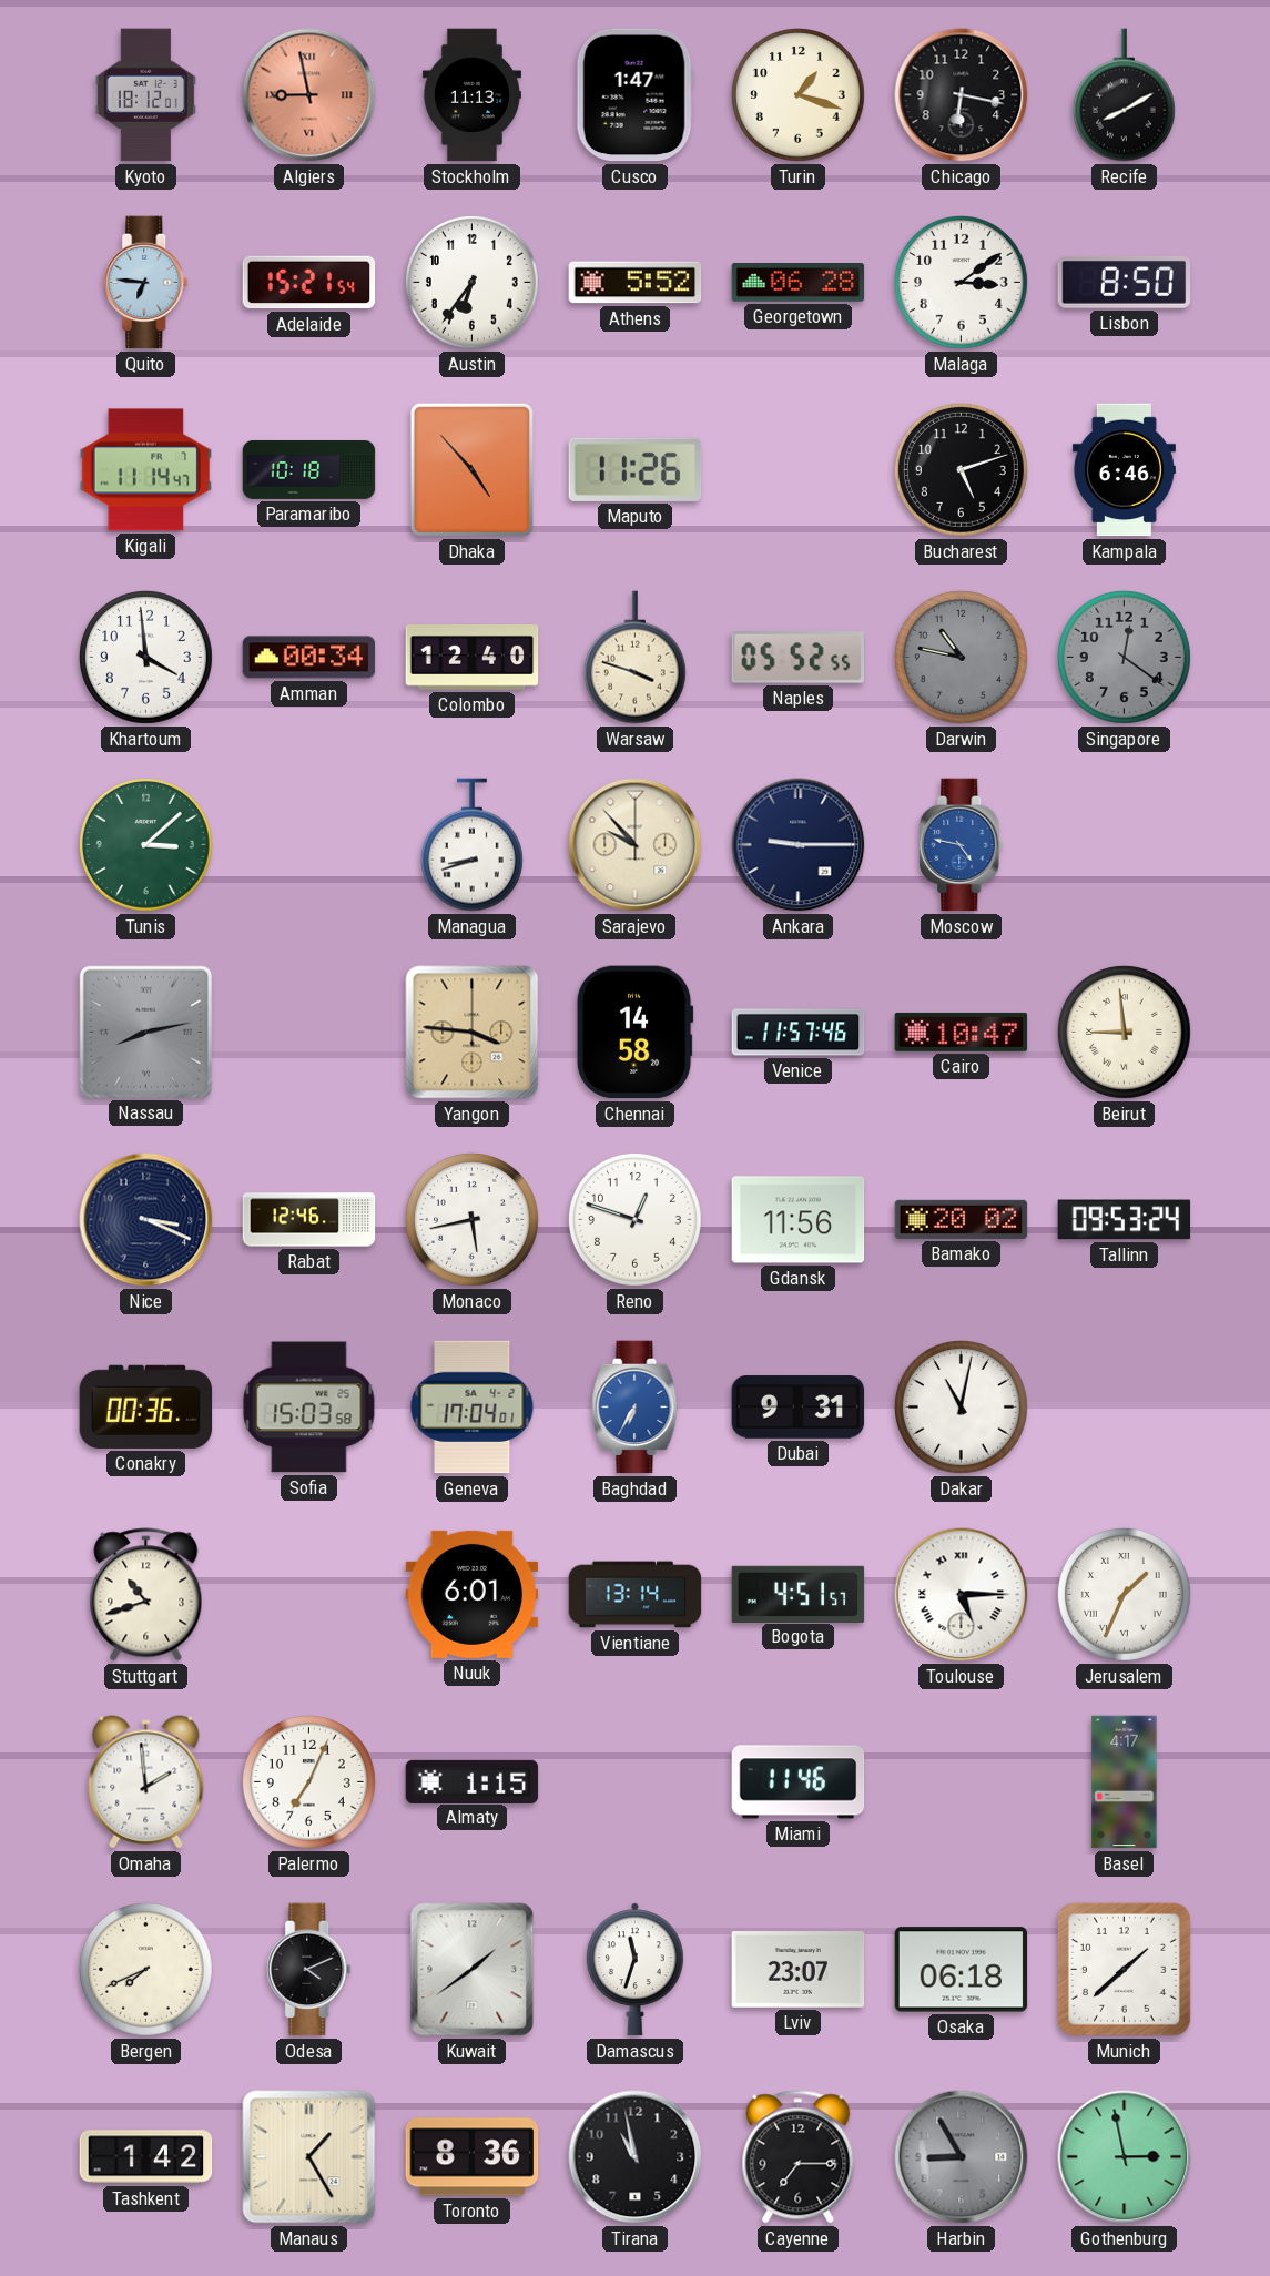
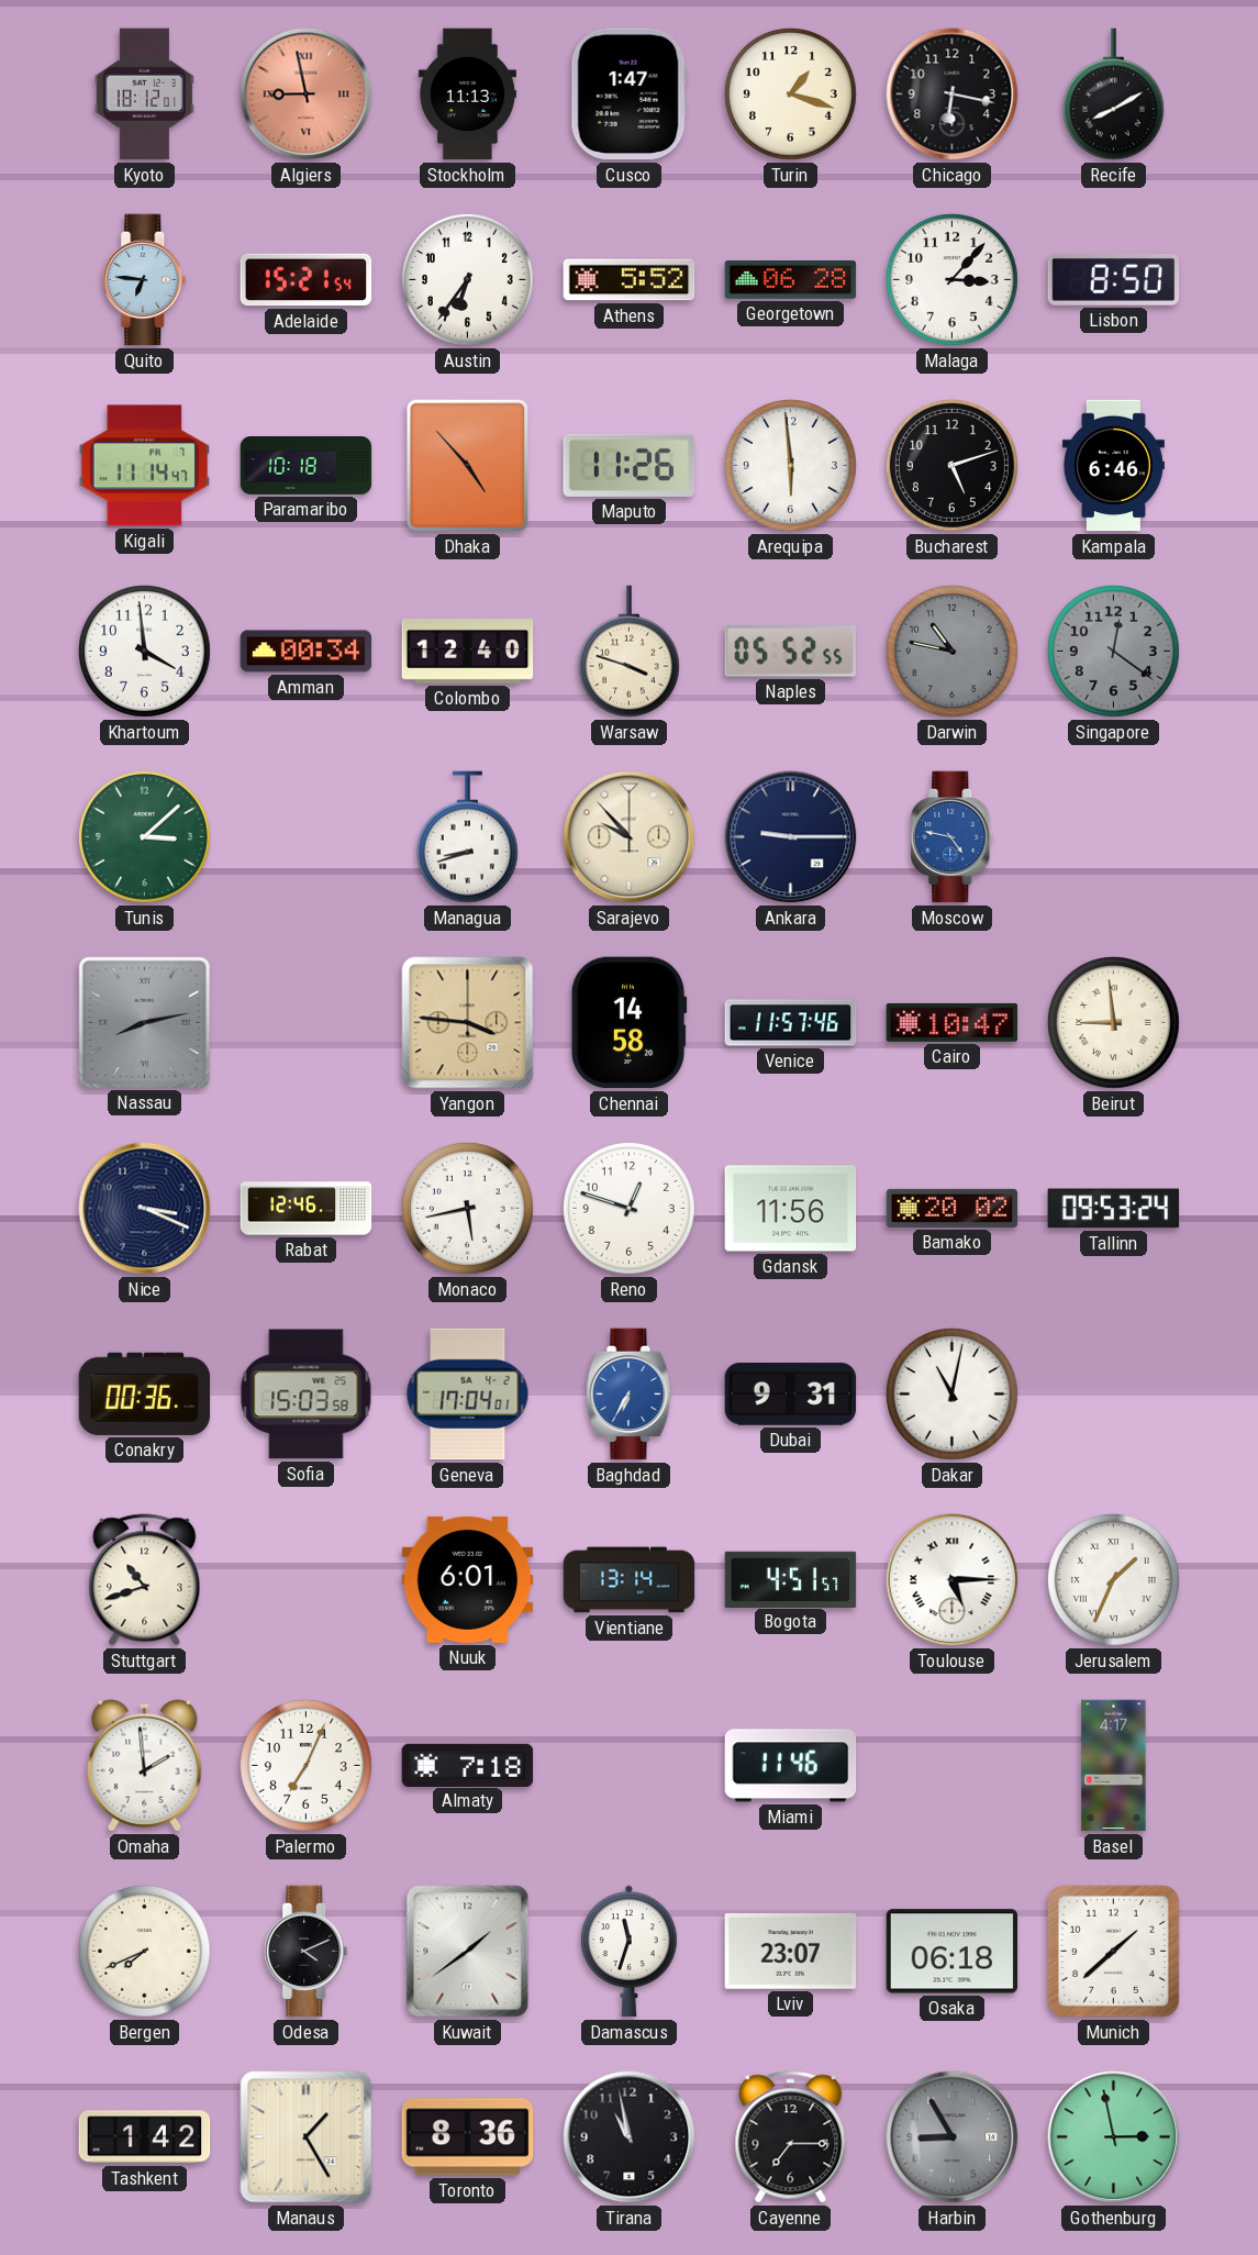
Malaga: 3:09 -> 3:07 (951, 279)
Arequipa: none -> 5:59 (790, 465)
Almaty: 1:15 -> 7:18 (468, 1765)
